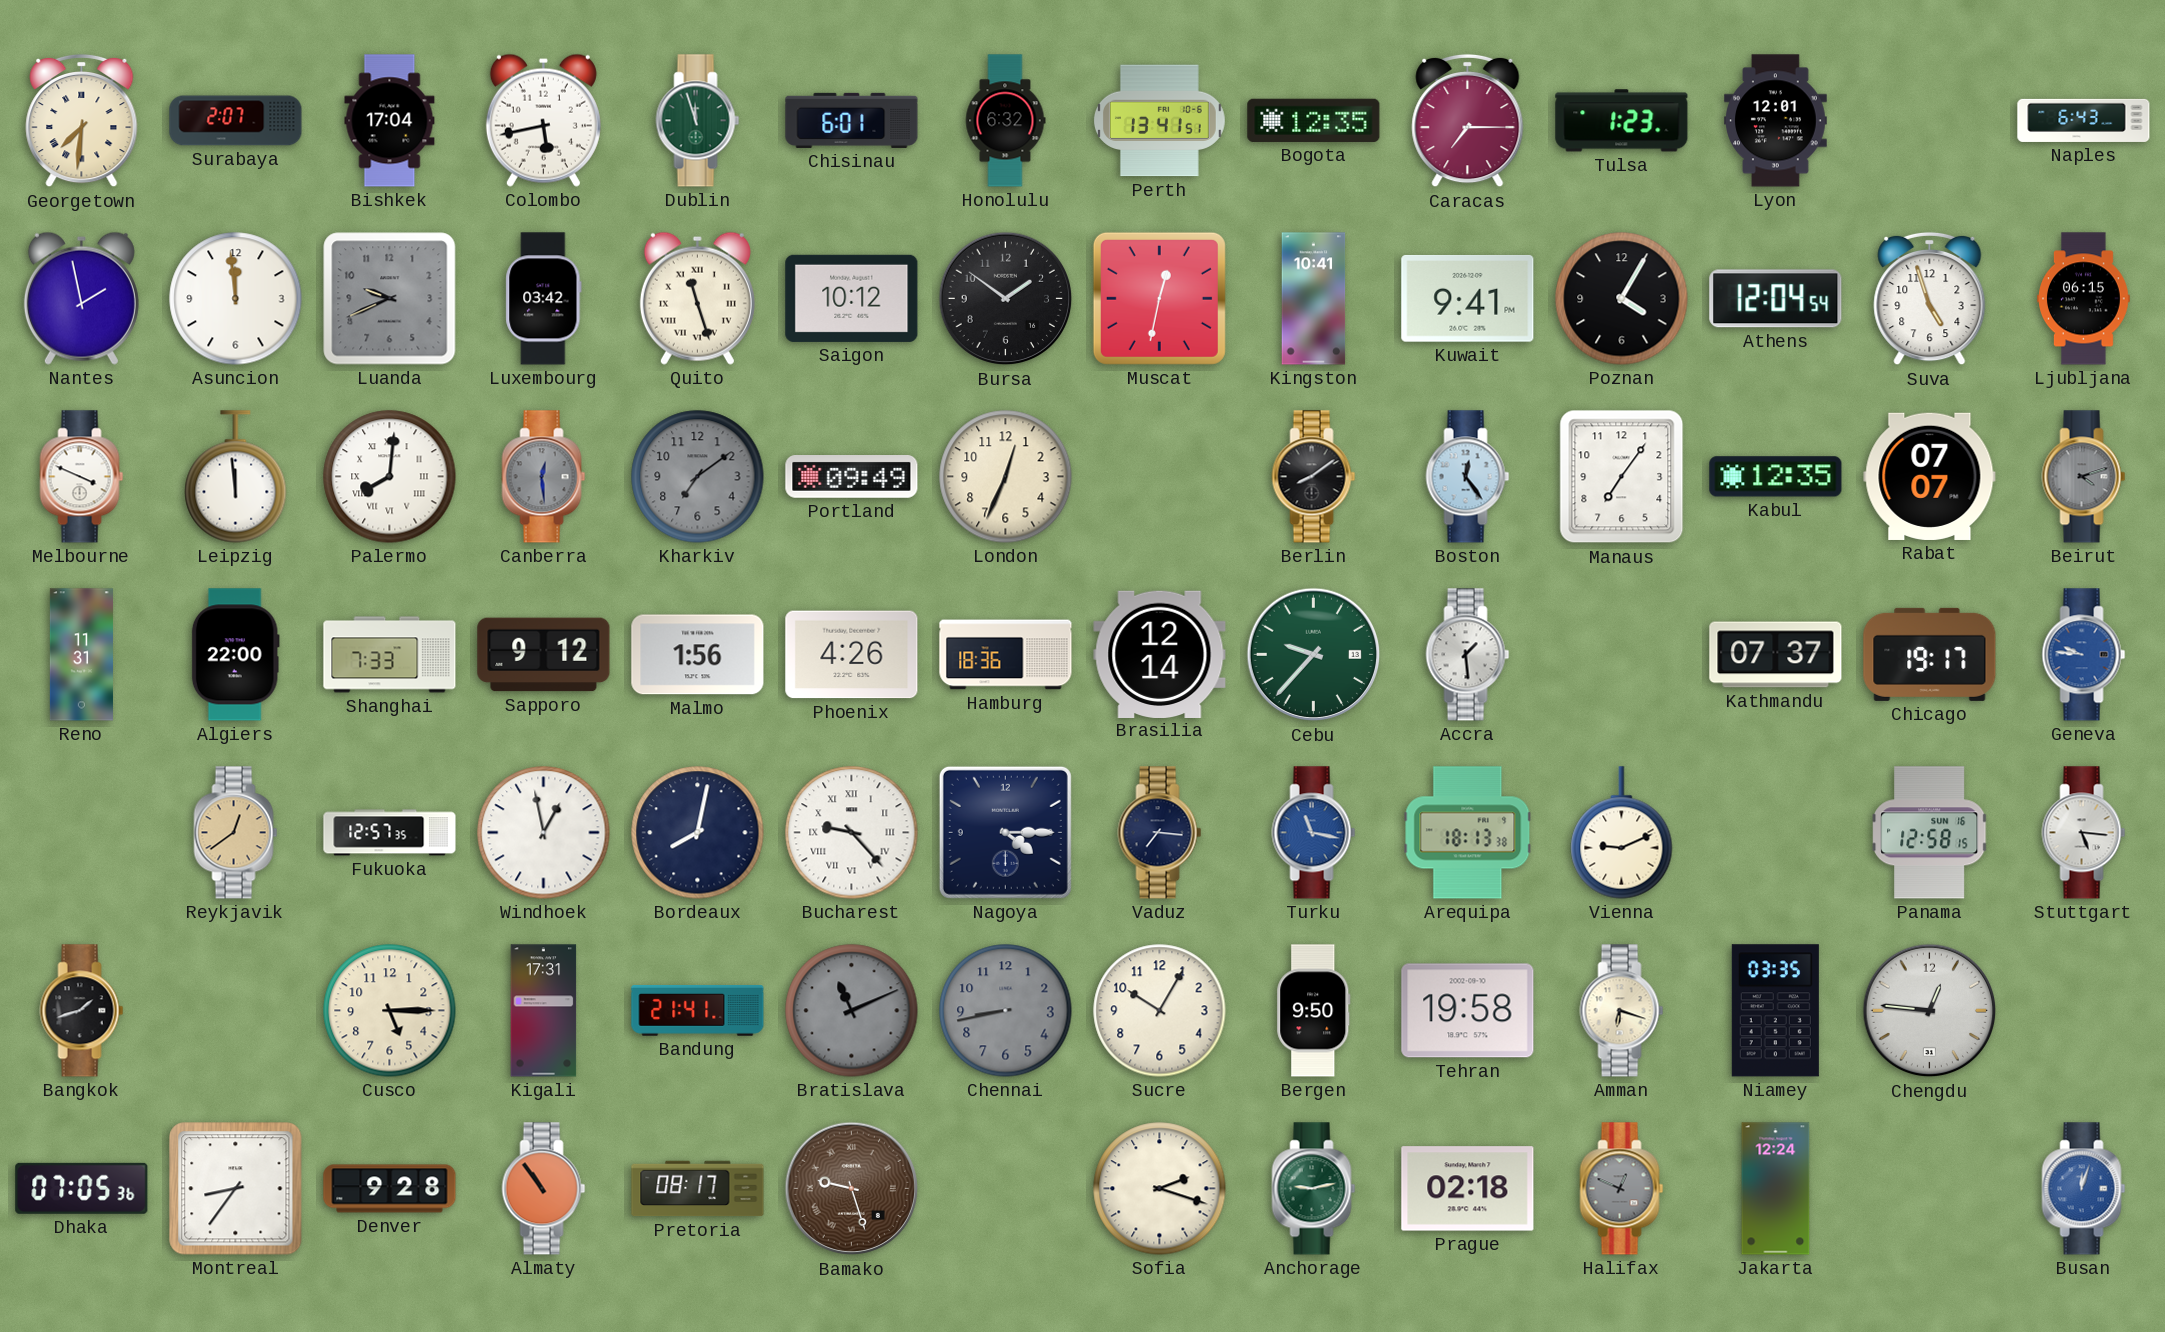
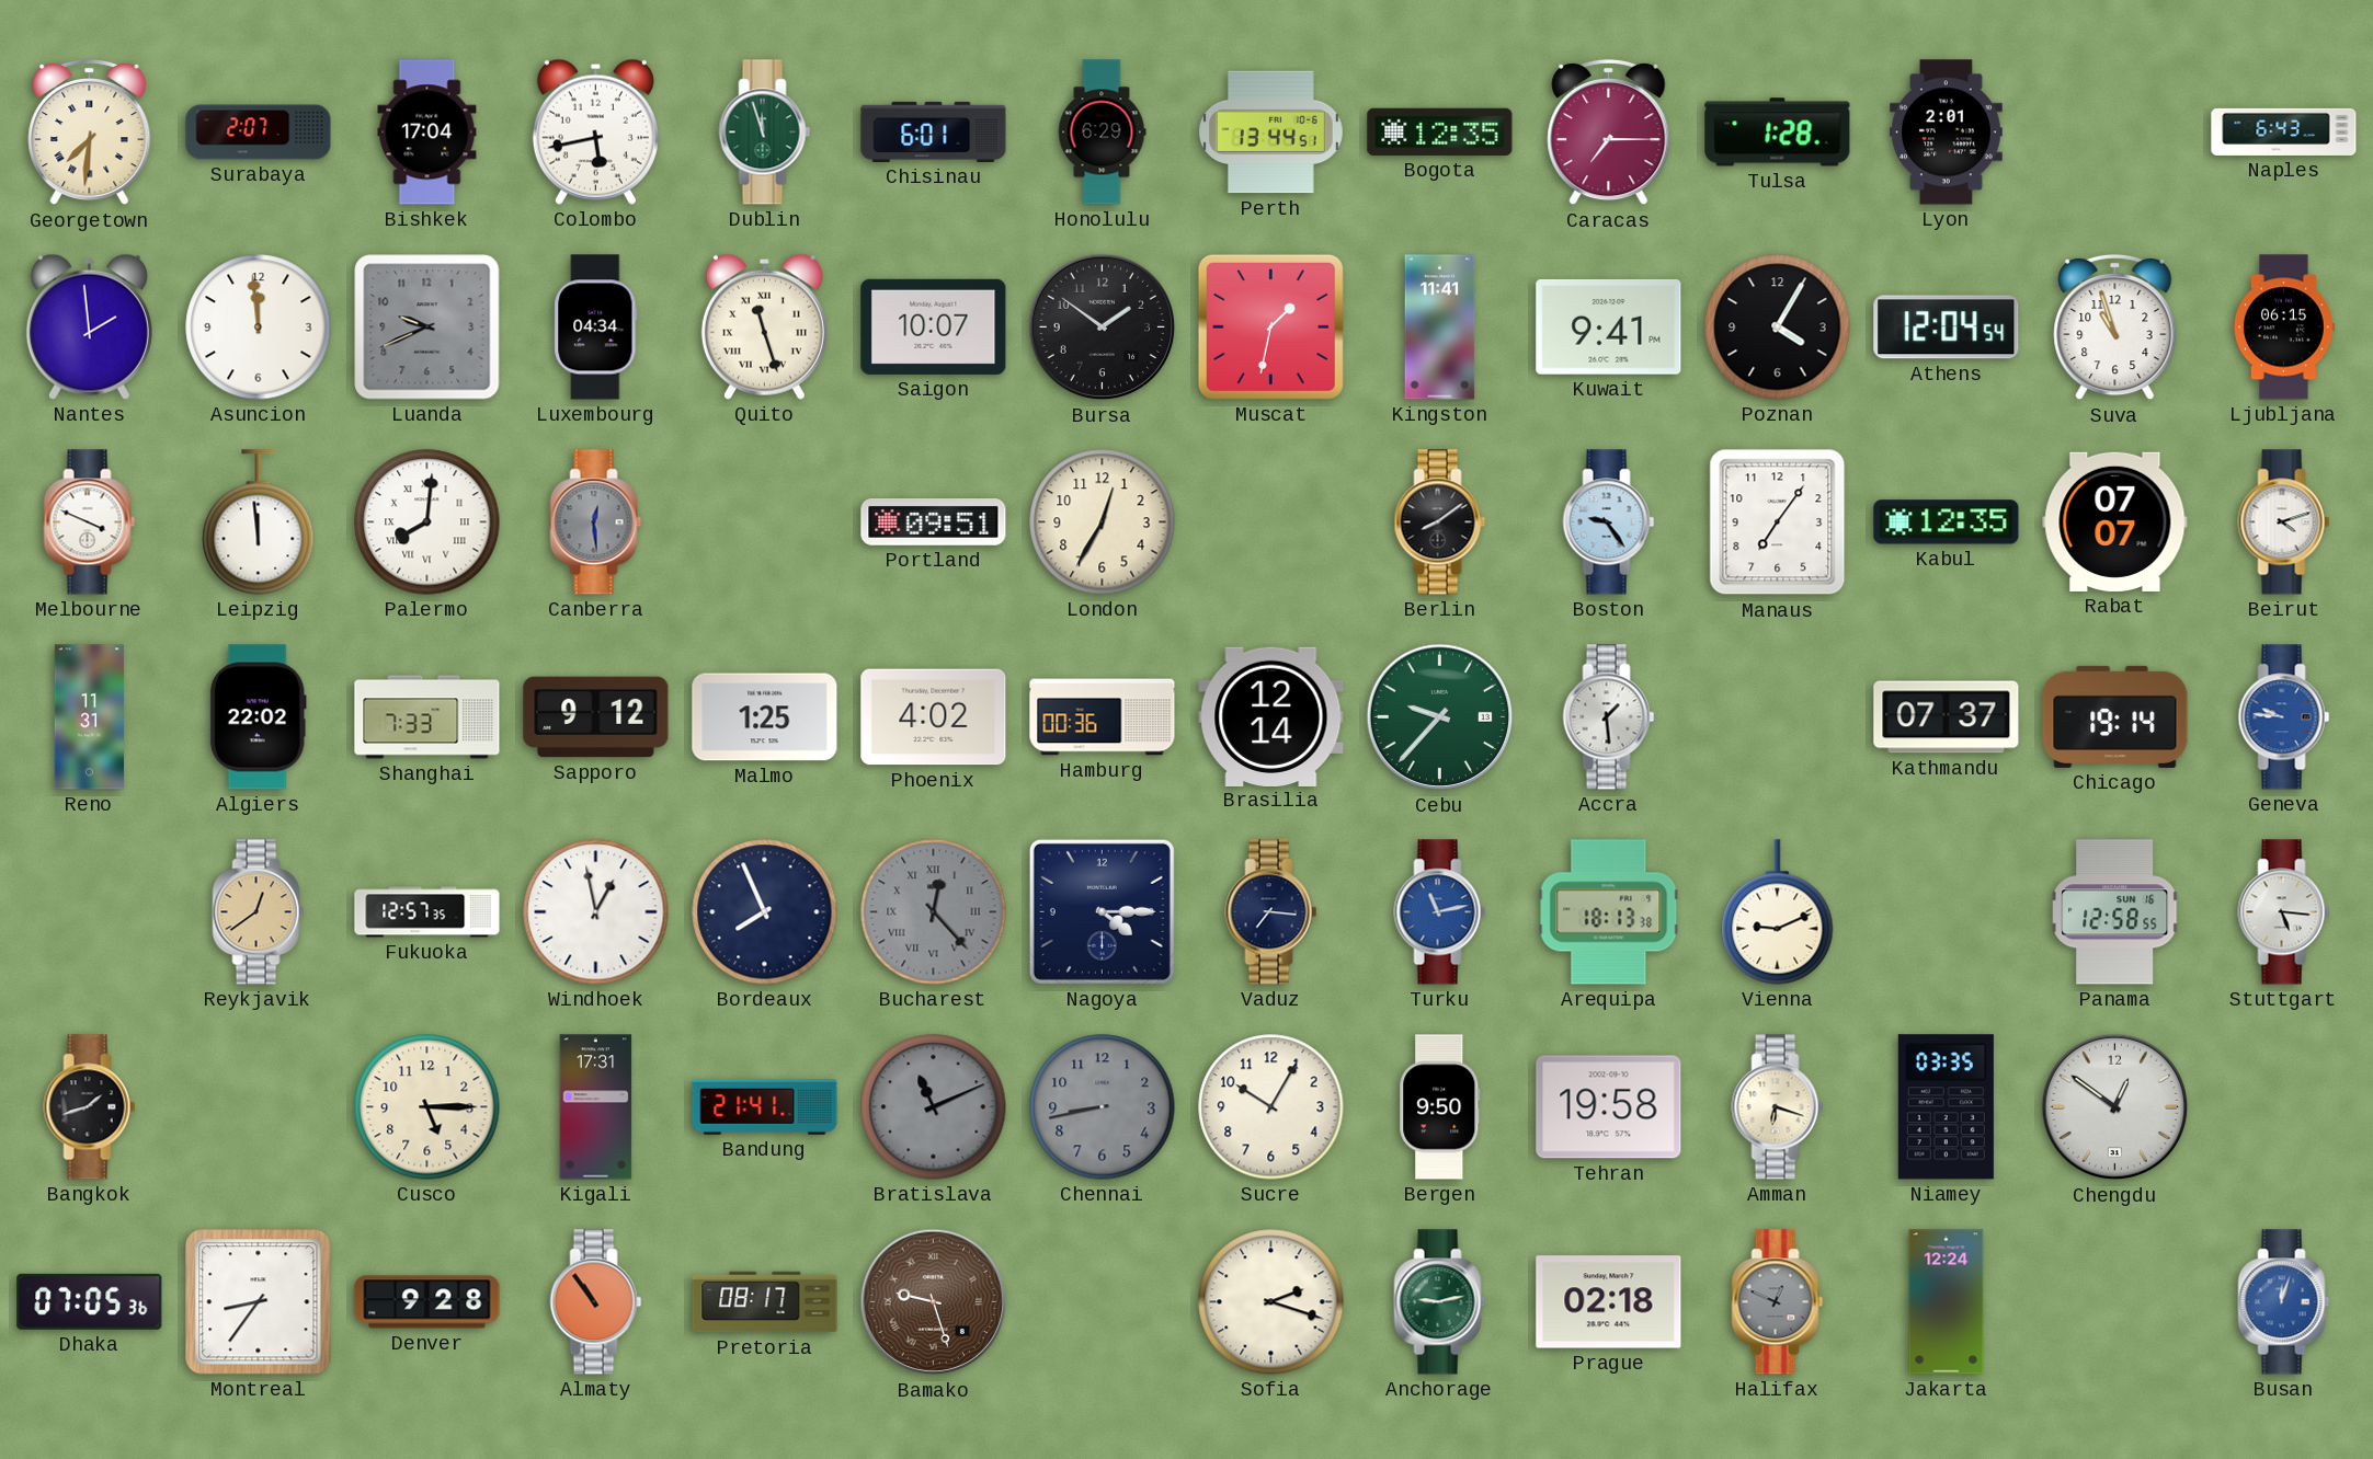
Honolulu: 6:32 -> 6:29 (1102, 133)
Perth: 13:41 -> 13:44 (1270, 133)
Tulsa: 1:23 -> 1:28 (1778, 133)
Lyon: 12:01 -> 2:01 (1947, 133)
Nantes: 1:58 -> 1:59 (89, 326)
Luxembourg: 03:42 -> 04:34 (596, 328)
Saigon: 10:12 -> 10:07 (934, 326)
Muscat: 12:32 -> 1:32 (1270, 326)
Kingston: 10:41 -> 11:41 (1440, 328)
Suva: 4:57 -> 10:57 (2115, 328)
Kharkiv: 7:09 -> none (698, 477)
Portland: 09:49 -> 09:51 (934, 522)
London: 12:34 -> 12:35 (1103, 522)
Boston: 12:24 -> 9:24 (1609, 522)
Beirut dial: grey -> white (2284, 522)
Algiers: 22:00 -> 22:02 (258, 717)
Malmo: 1:56 -> 1:25 (765, 717)
Phoenix: 4:26 -> 4:02 (934, 717)
Hamburg: 18:36 -> 00:36 (1103, 717)
Chicago: 19:17 -> 19:14 (2115, 716)
Bordeaux: 8:02 -> 7:56 (765, 912)
Bucharest: 9:23 -> 12:23 (934, 912)
Bucharest dial: white -> grey (934, 912)
Turku: 11:17 -> 11:13 (1440, 912)
Panama: 12:58:15 -> 12:58:55 (2115, 912)
Chengdu: 12:46 -> 12:51 (2115, 1107)
